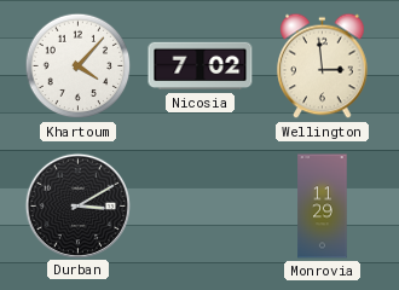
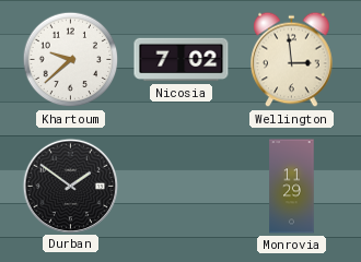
Khartoum: 4:07 -> 9:38 (71, 60)
Durban: 3:10 -> 1:51 (70, 186)
